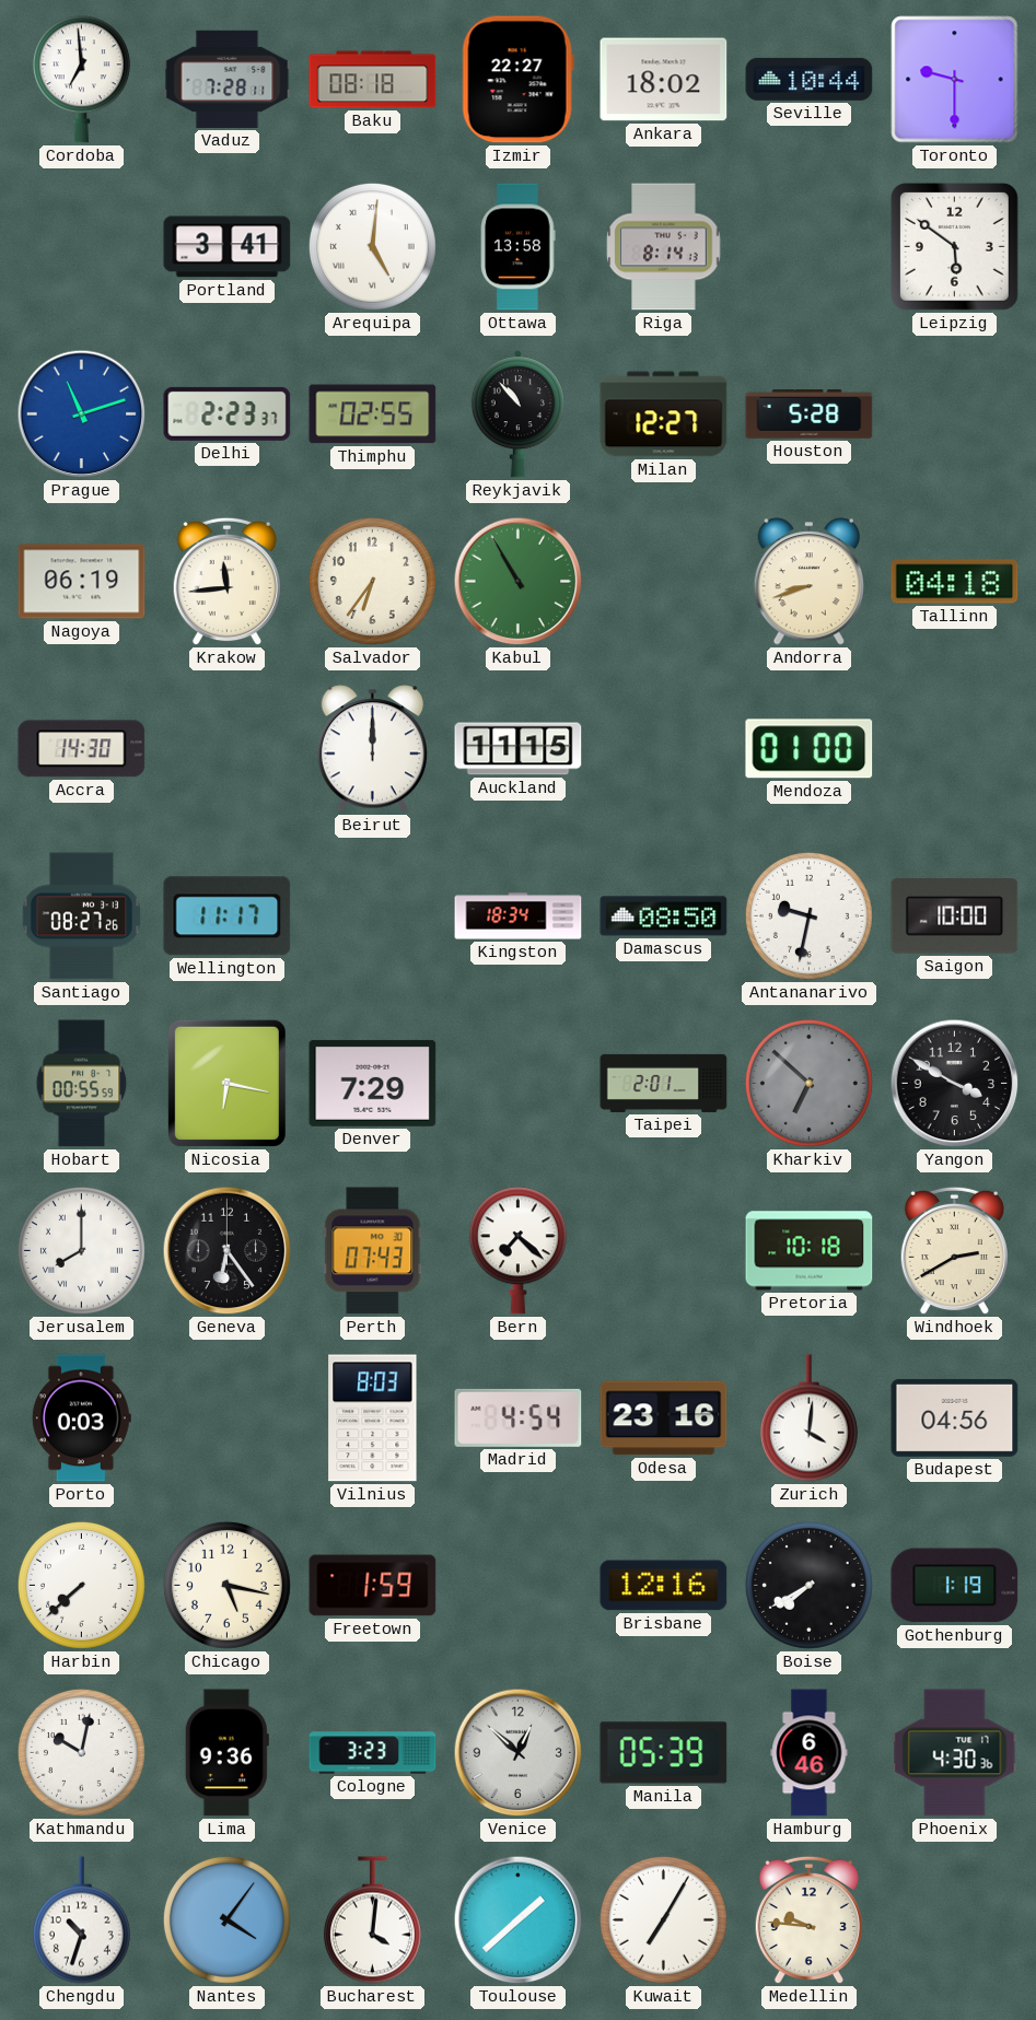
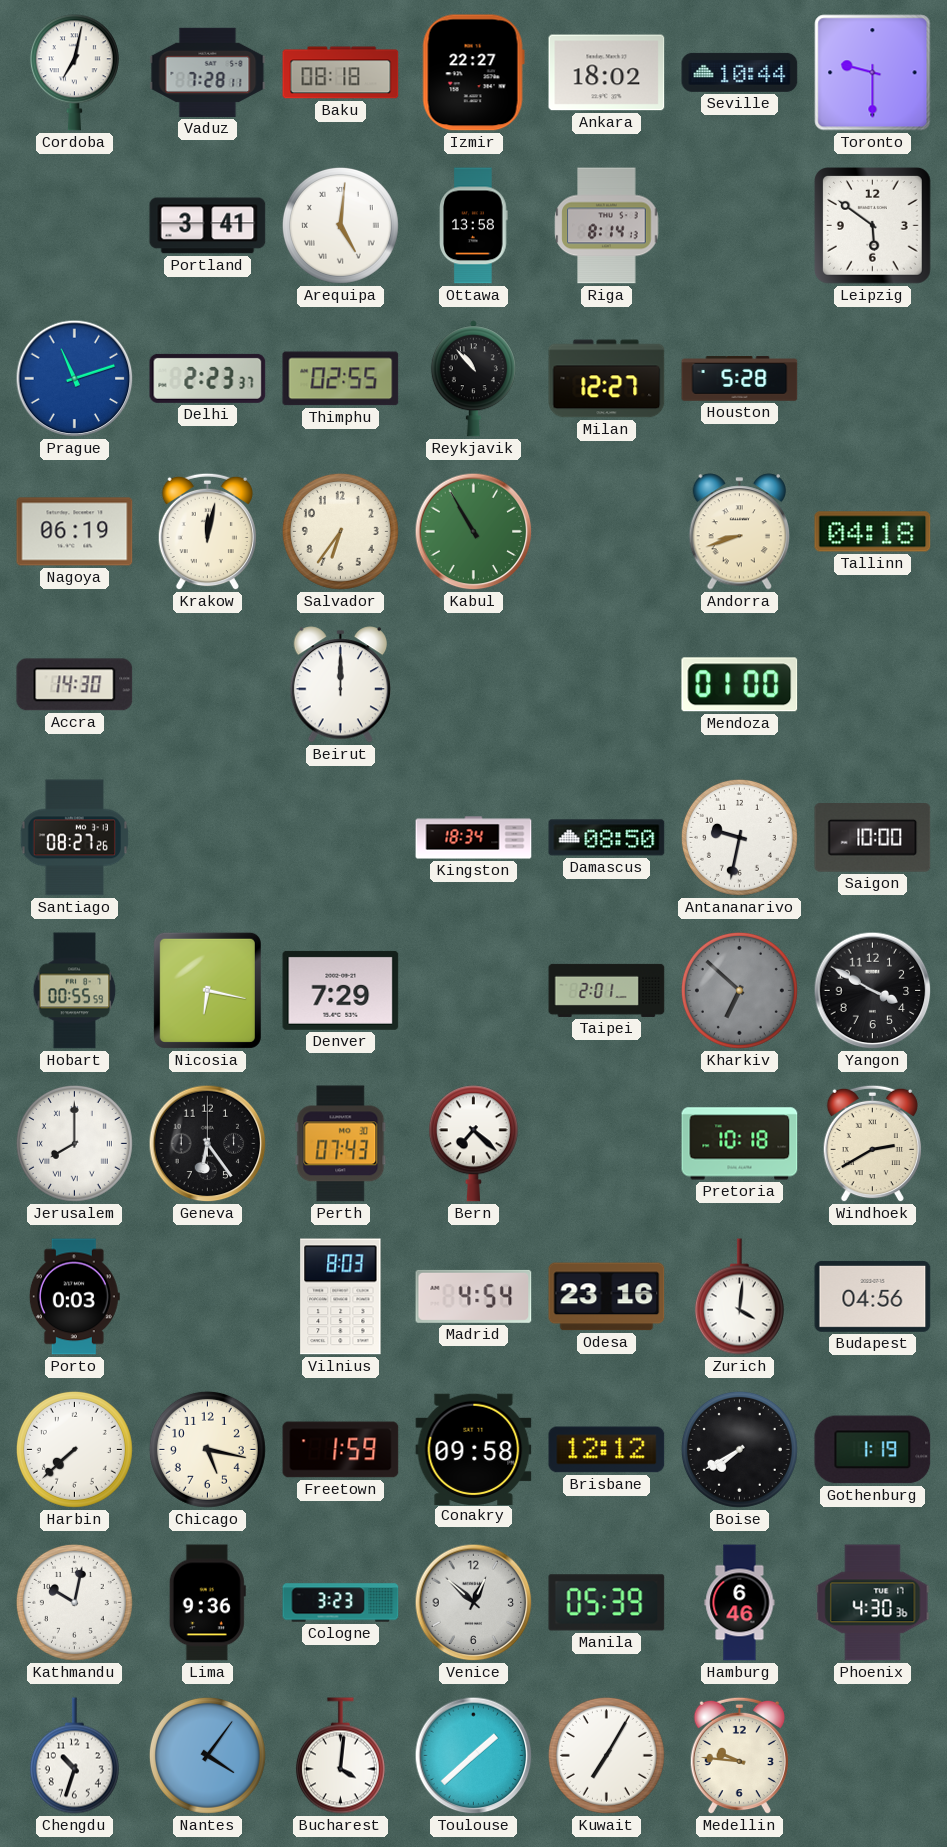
Cordoba: 6:59 -> 7:02 (74, 73)
Krakow: 11:44 -> 12:02 (207, 532)
Auckland: 11:15 -> none (519, 749)
Wellington: 11:17 -> none (228, 916)
Conakry: none -> 09:58 (474, 1449)
Brisbane: 12:16 -> 12:12 (607, 1450)
